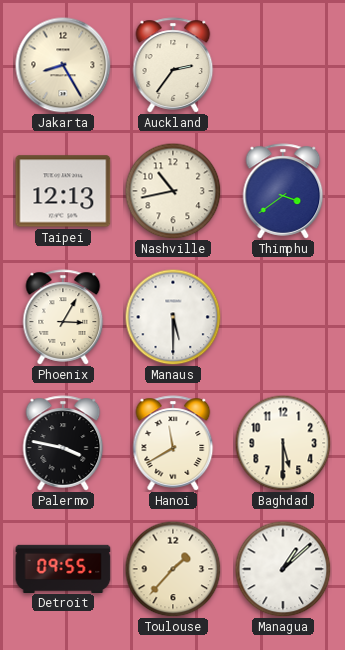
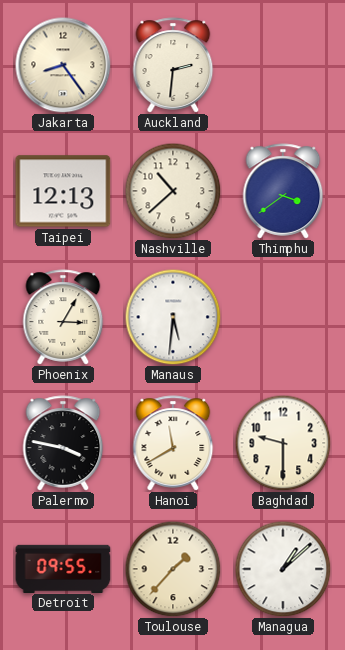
Jakarta: 8:25 -> 8:24 (63, 65)
Auckland: 2:36 -> 2:31 (173, 65)
Nashville: 10:43 -> 10:38 (173, 191)
Manaus: 5:30 -> 5:31 (173, 317)
Baghdad: 5:30 -> 9:30 (283, 443)
